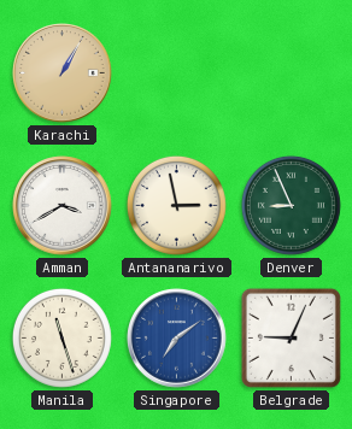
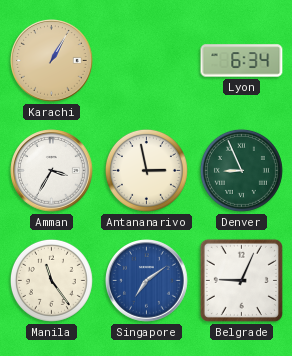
Lyon: none -> 6:34 (242, 61)
Amman: 3:40 -> 3:35 (52, 171)
Manila: 11:27 -> 11:24 (51, 280)
